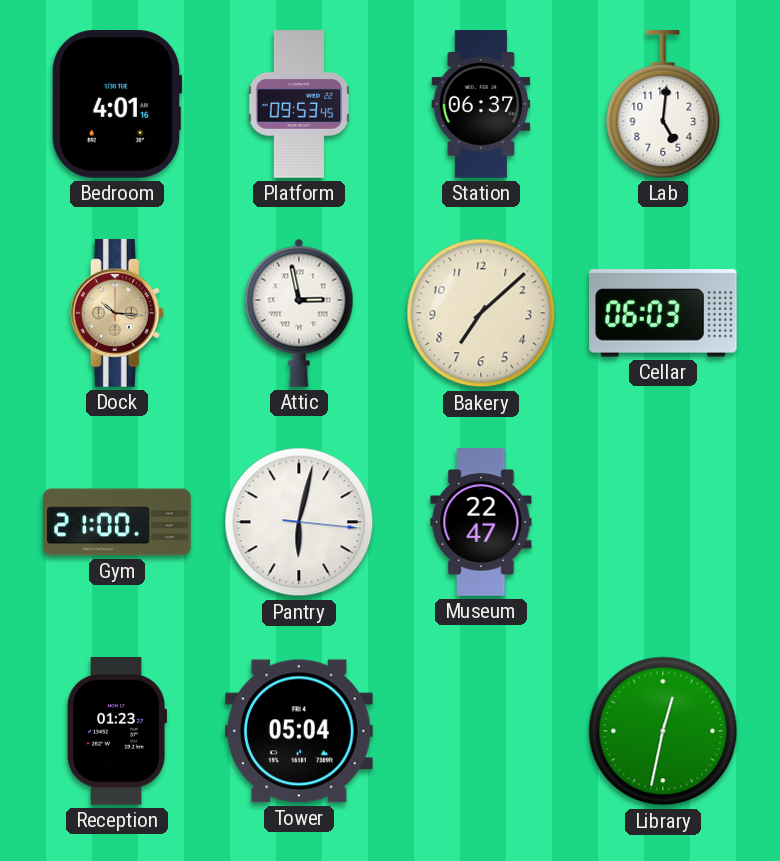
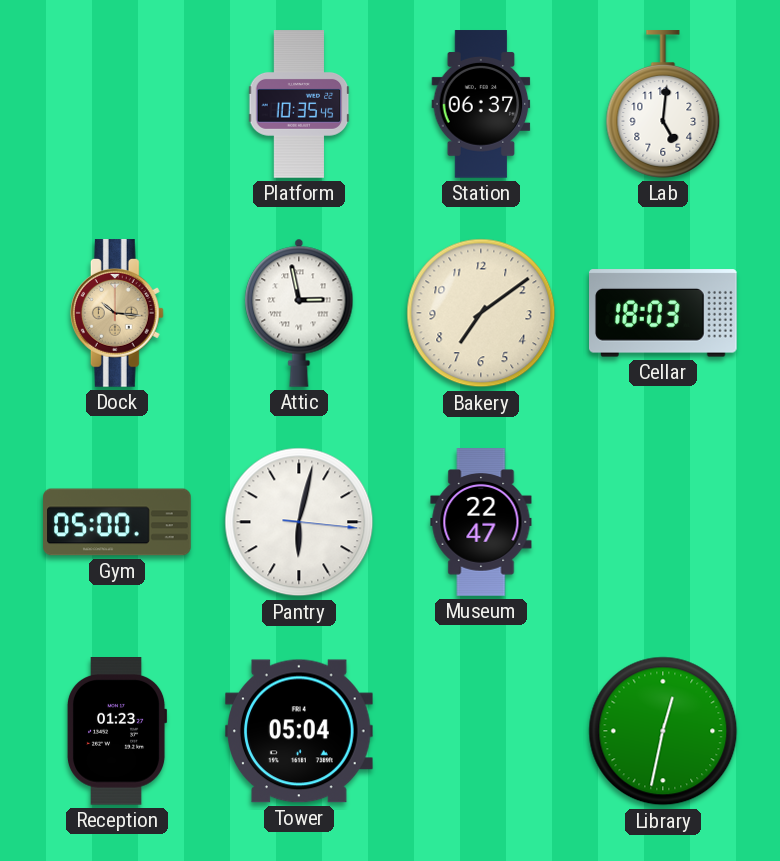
Bedroom: 4:01 -> none (117, 105)
Platform: 09:53 -> 10:35 (299, 104)
Bakery: 7:08 -> 7:09 (481, 313)
Cellar: 06:03 -> 18:03 (664, 313)
Gym: 21:00 -> 05:00 (117, 522)
